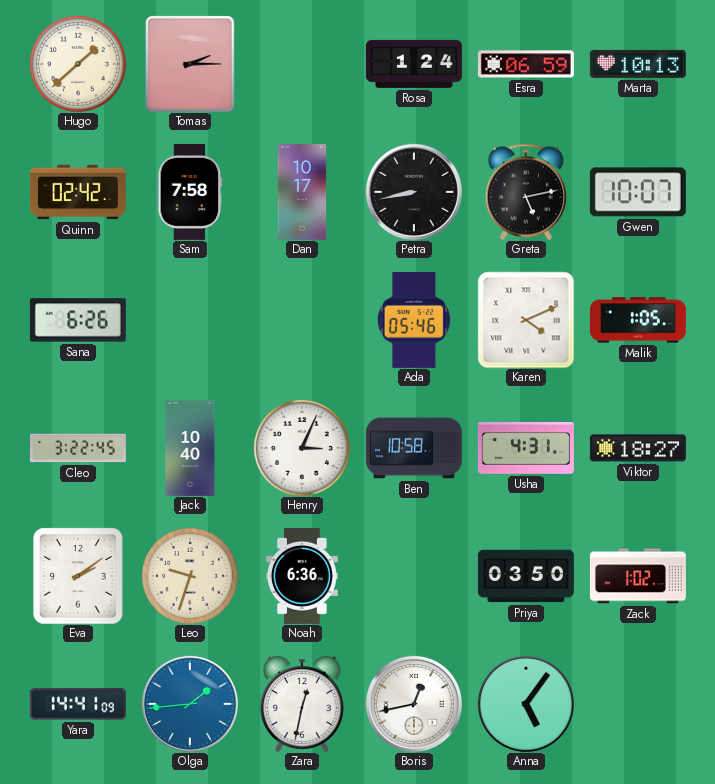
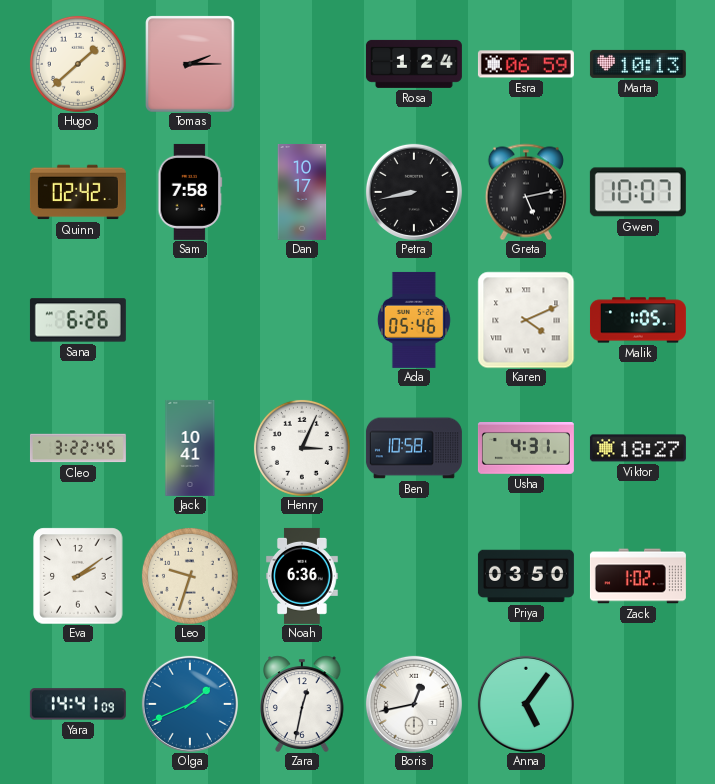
Jack: 10:40 -> 10:41 (190, 448)
Olga: 1:44 -> 1:41 (190, 704)
